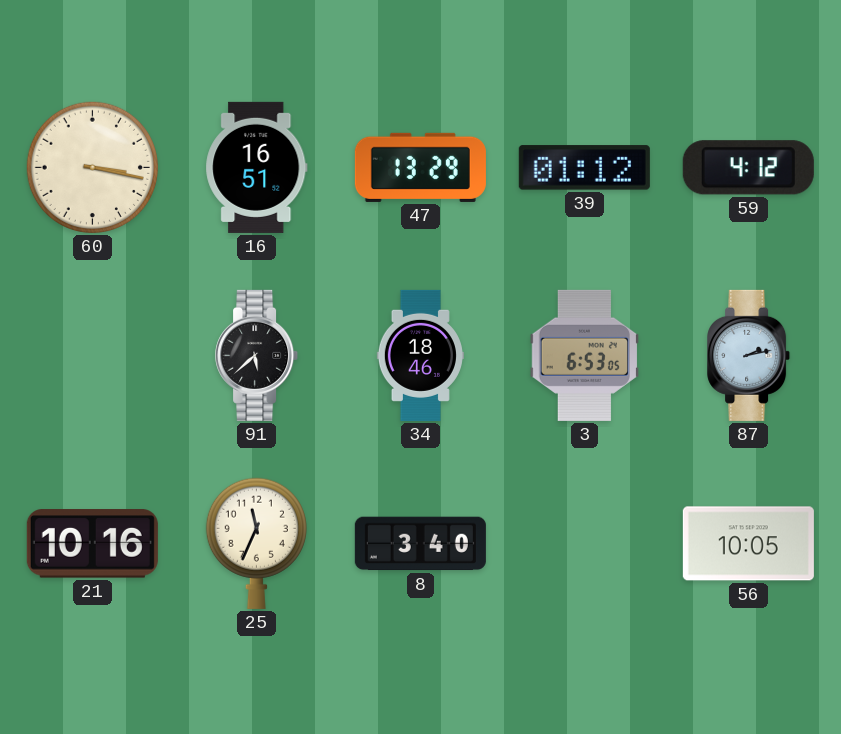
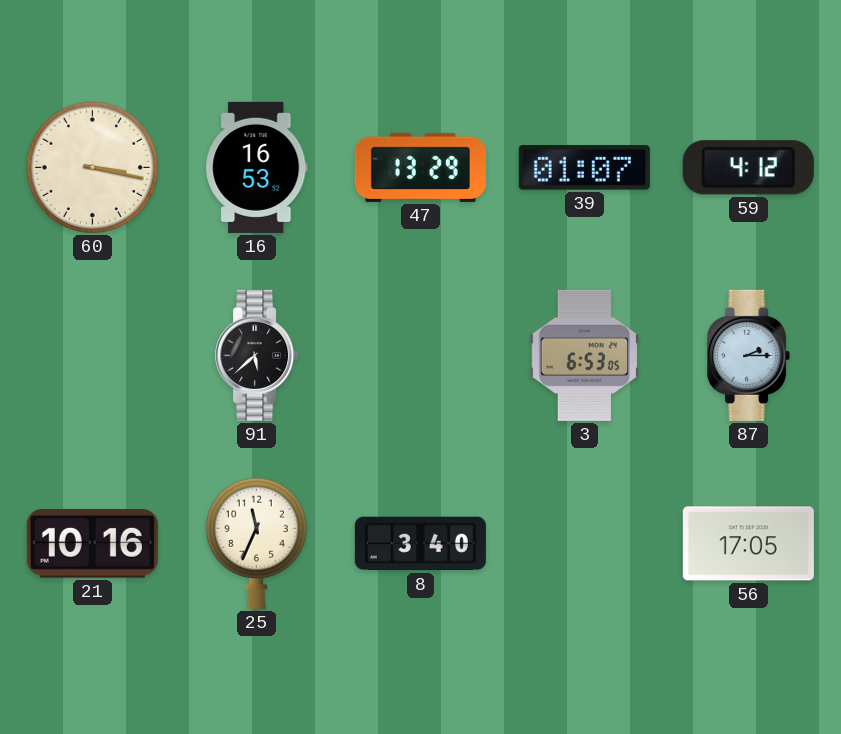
16: 16:51 -> 16:53 (257, 167)
39: 01:12 -> 01:07 (584, 168)
34: 18:46 -> none (420, 355)
87: 2:13 -> 2:15 (749, 355)
56: 10:05 -> 17:05 (748, 544)
